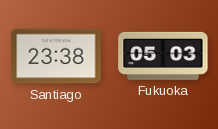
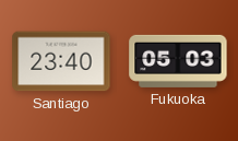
Santiago: 23:38 -> 23:40 (61, 61)
